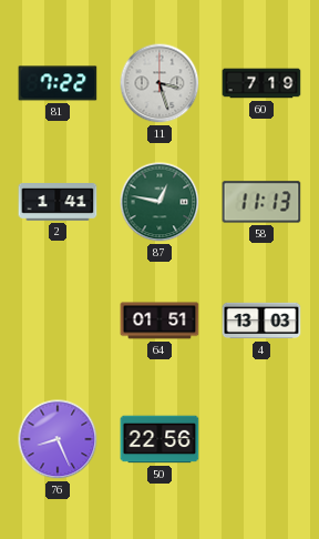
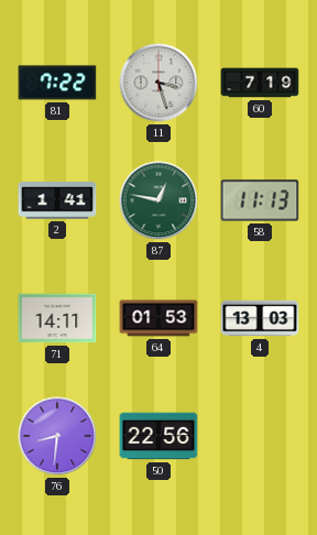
71: none -> 14:11 (57, 318)
64: 01:51 -> 01:53 (158, 318)
76: 8:26 -> 8:31 (57, 436)
